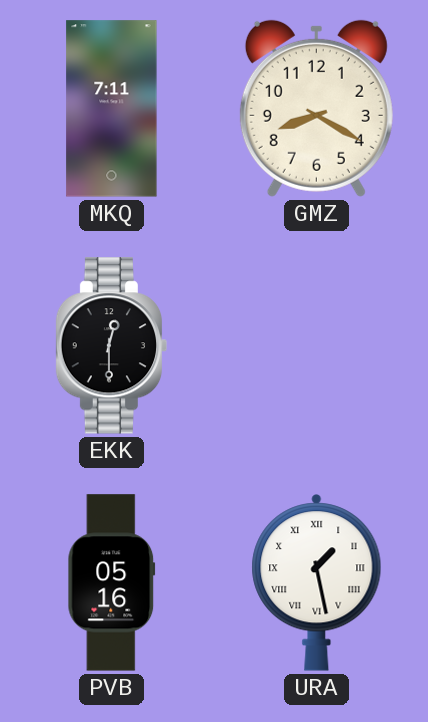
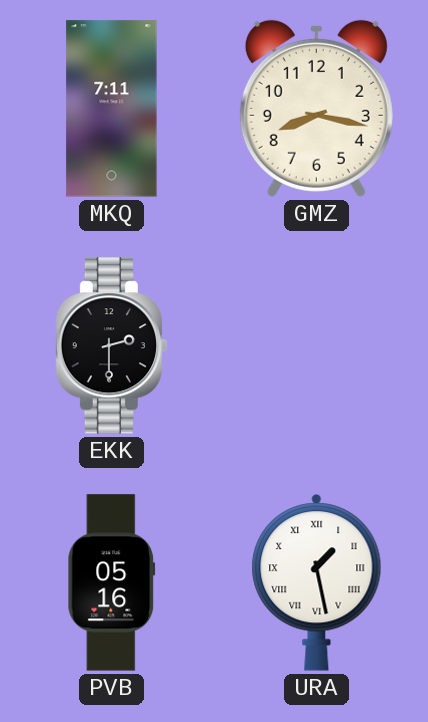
GMZ: 8:20 -> 8:17 (316, 108)
EKK: 12:30 -> 2:30 (112, 346)
